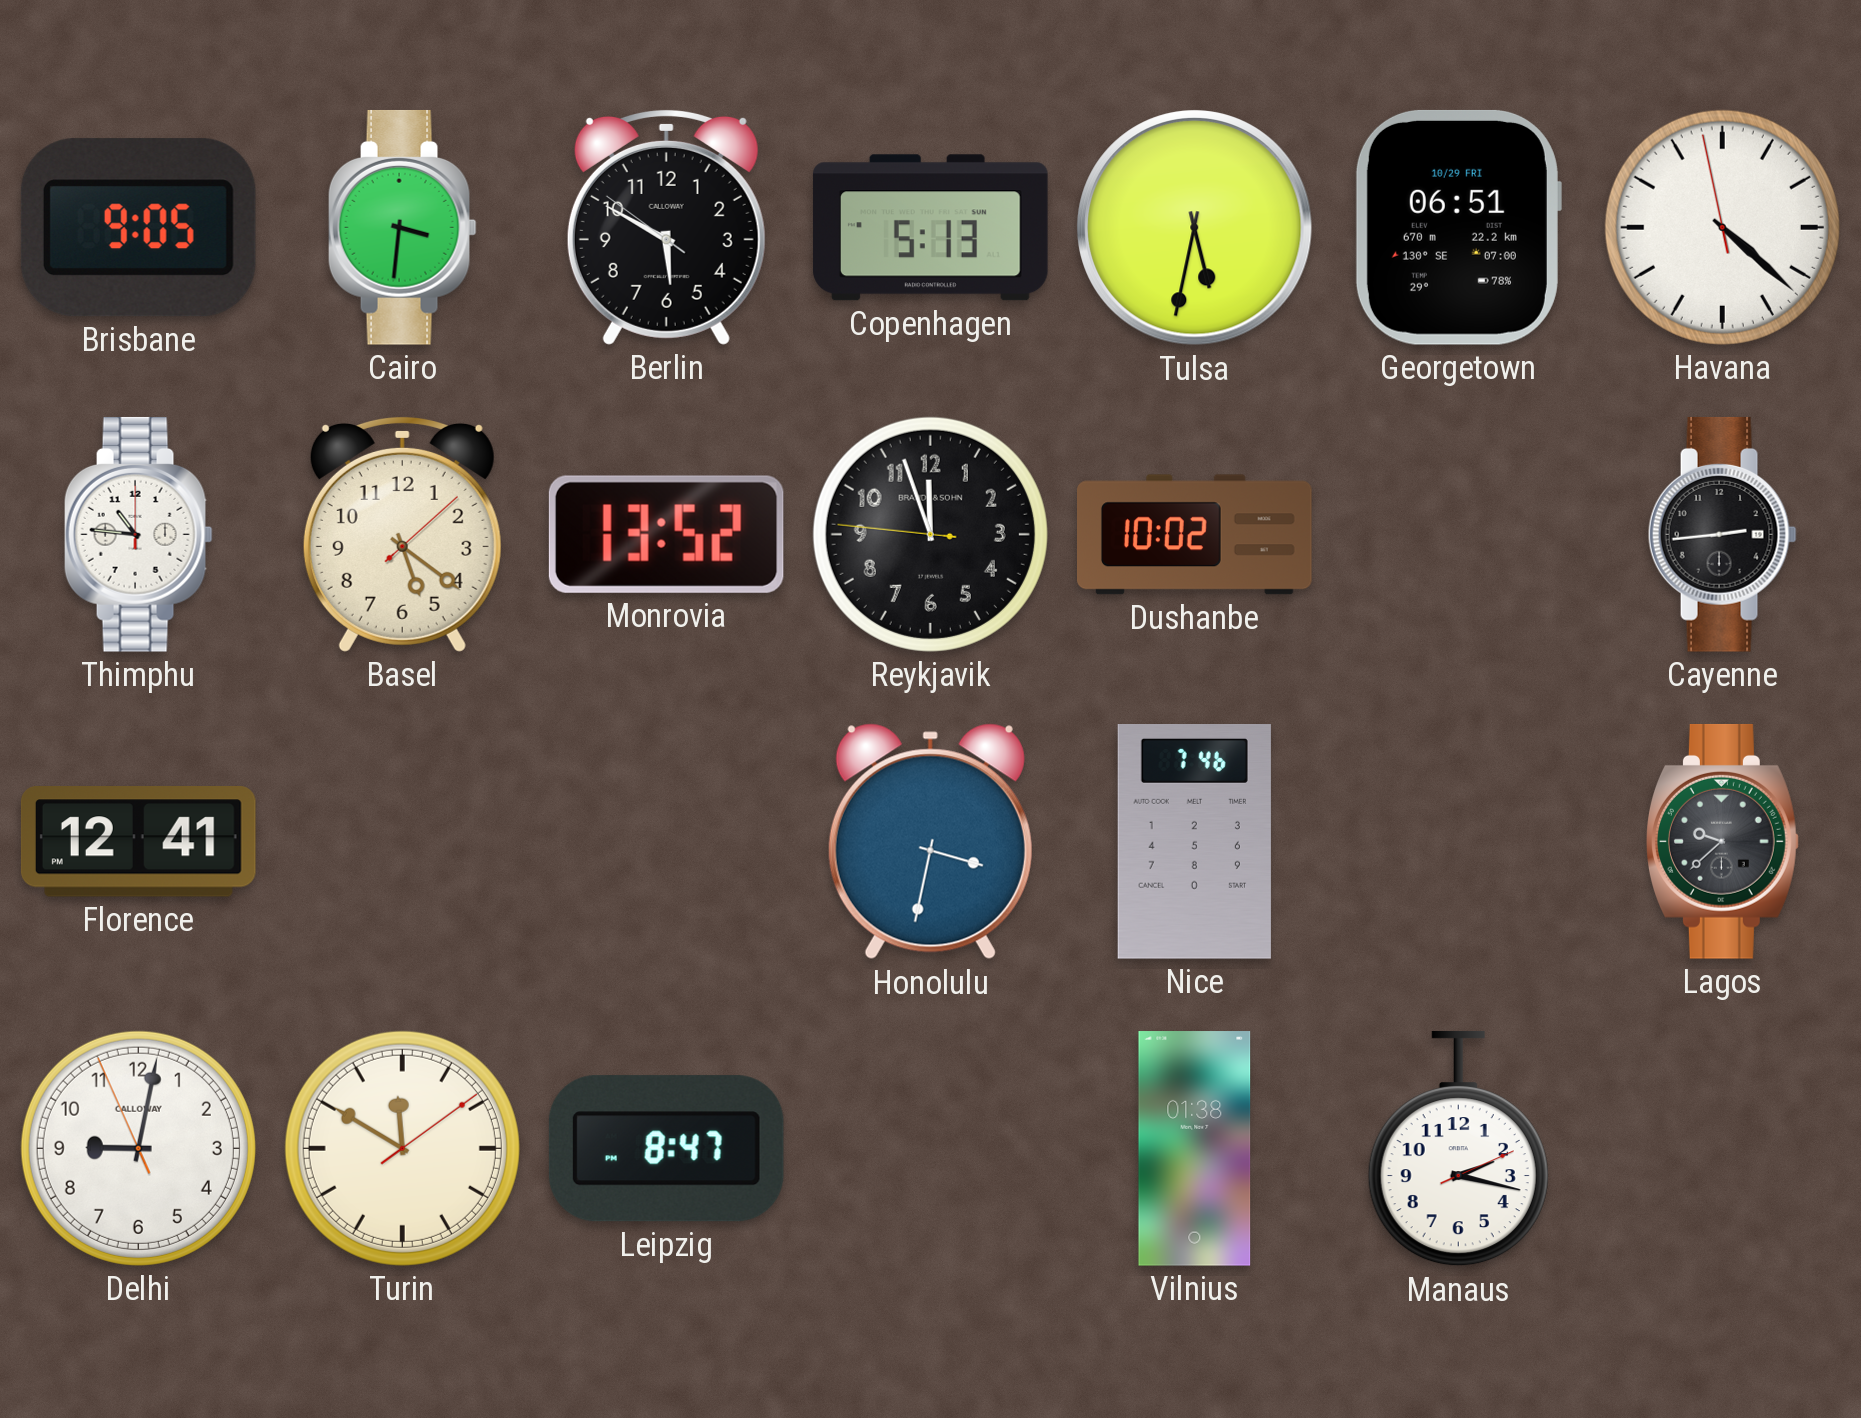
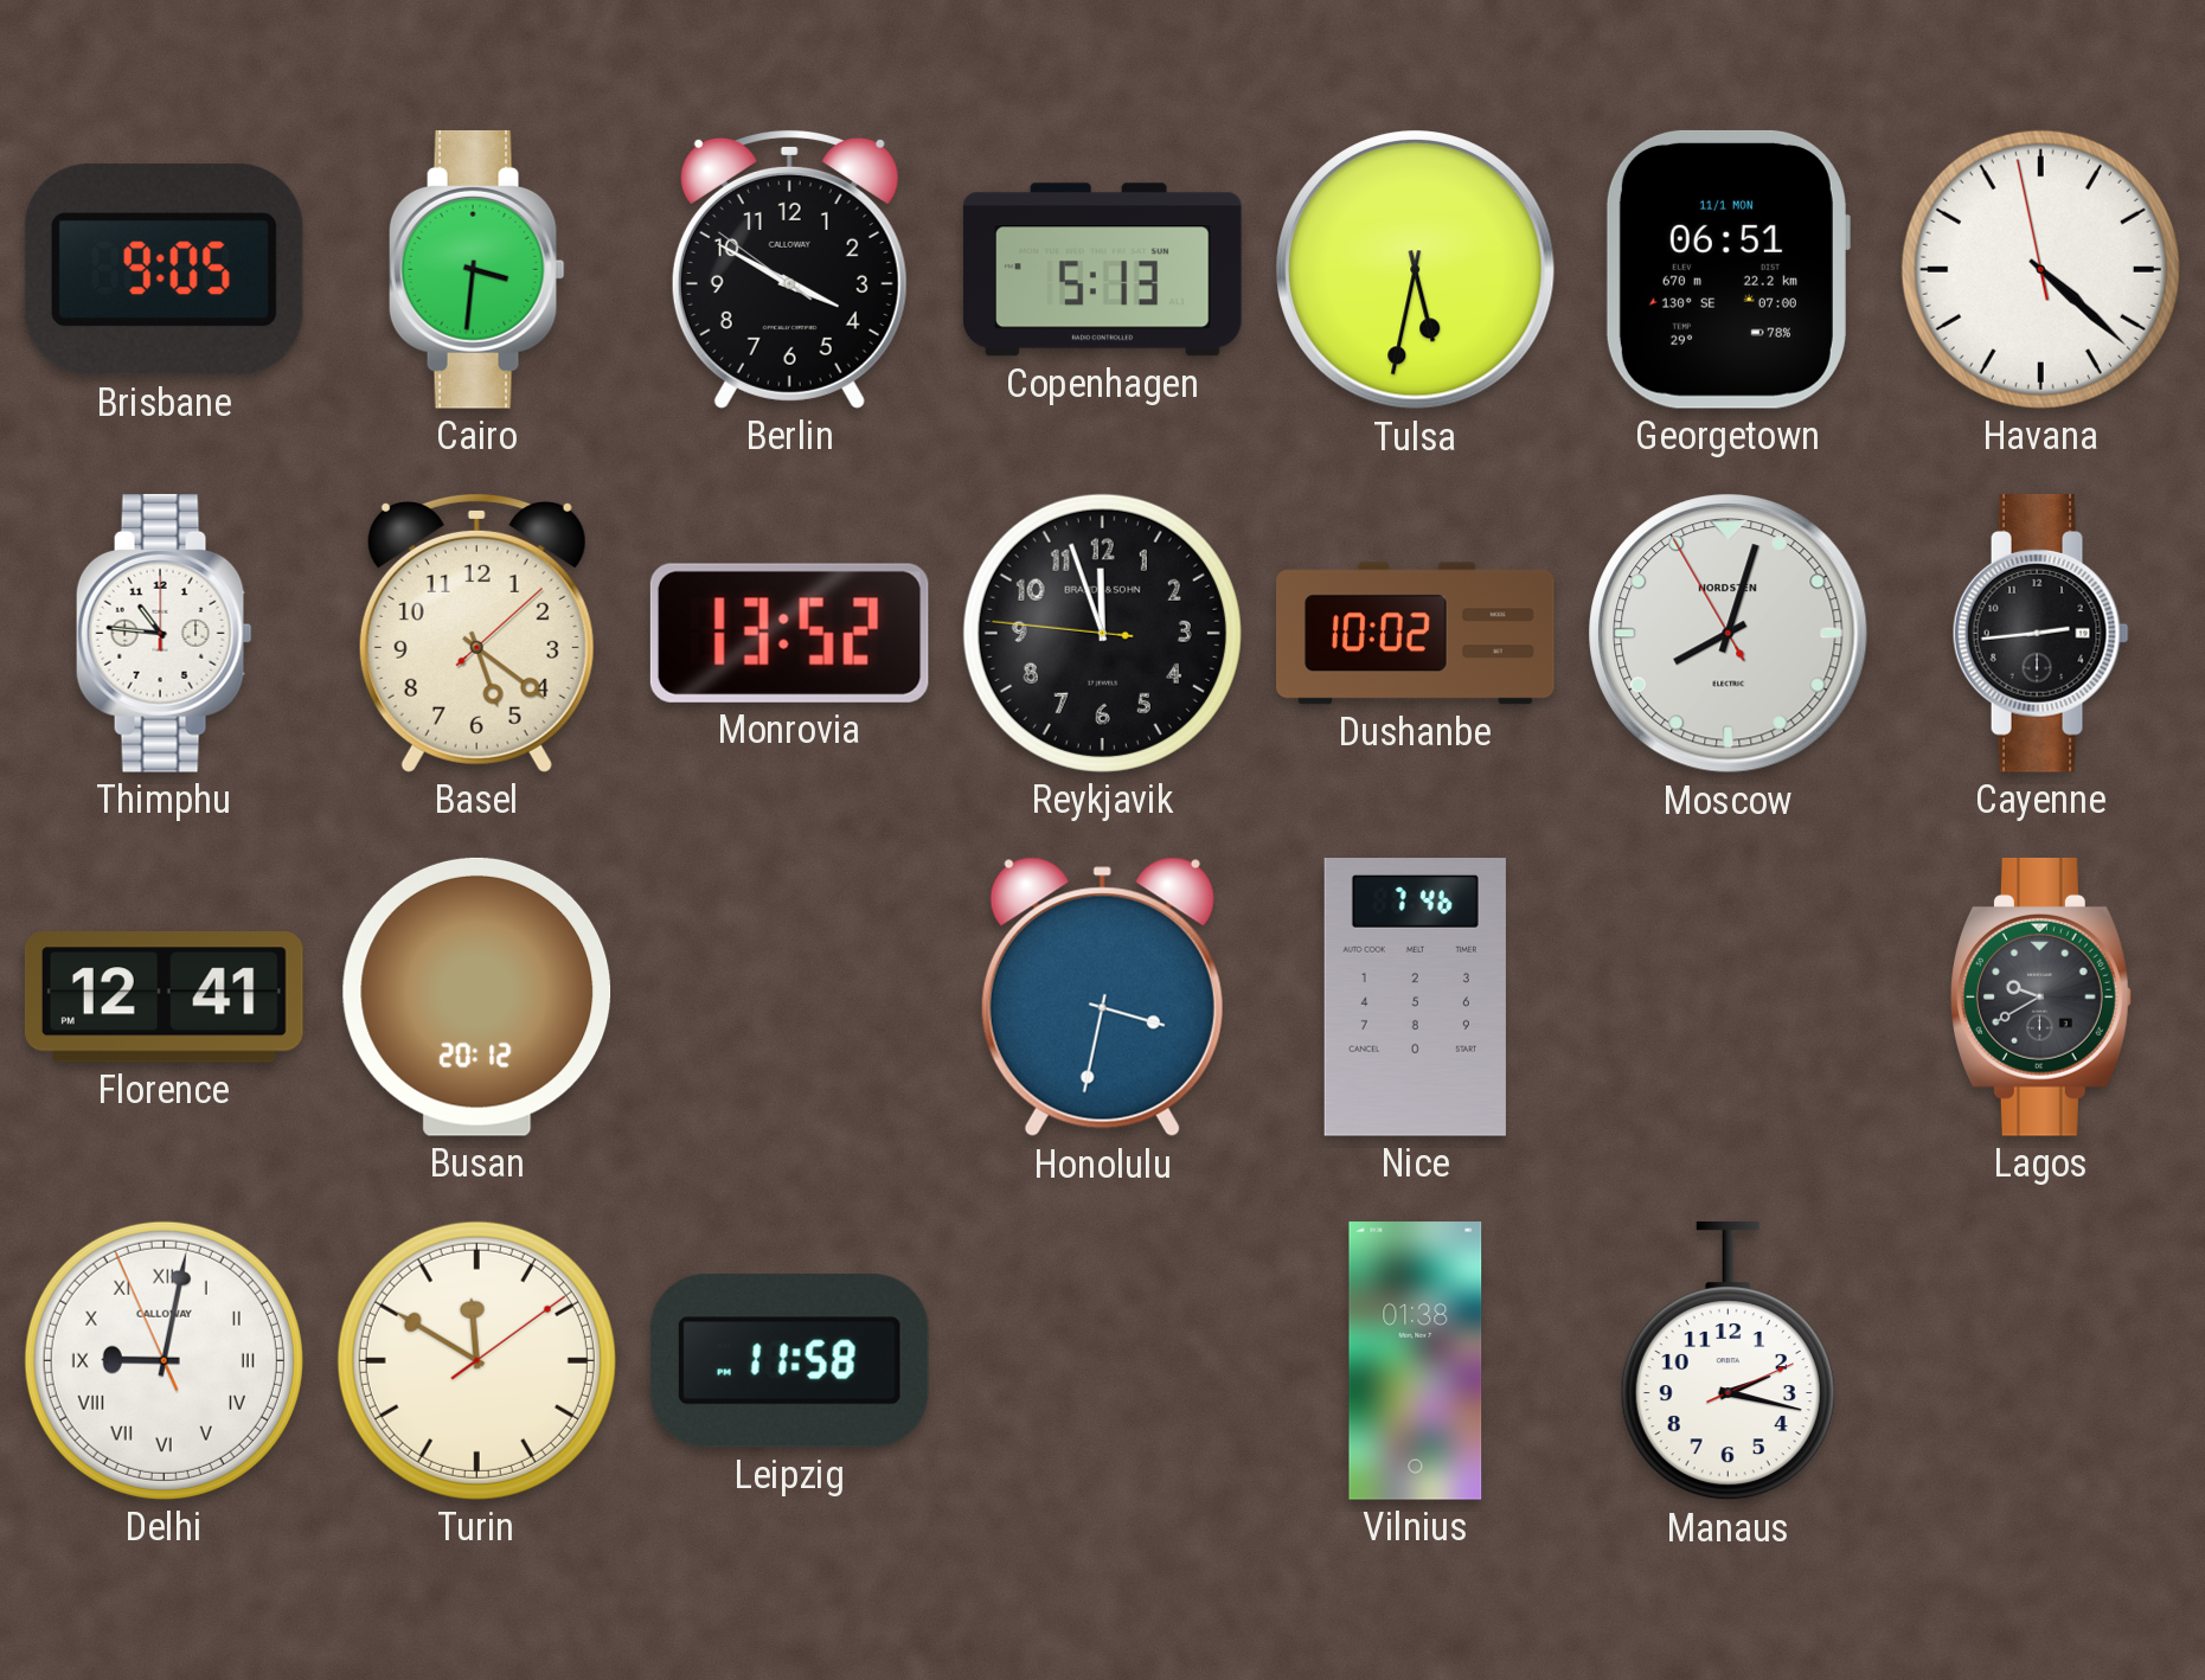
Berlin: 5:49 -> 3:49 (789, 269)
Georgetown date: 10/29 FRI -> 11/1 MON (1728, 269)
Moscow: none -> 8:02 (1729, 634)
Busan: none -> 20:12 (477, 996)
Lagos: 9:38 -> 9:40 (2041, 996)
Delhi numerals: Arabic -> Roman (164, 1360)
Leipzig: 8:47 -> 11:58 (789, 1361)
